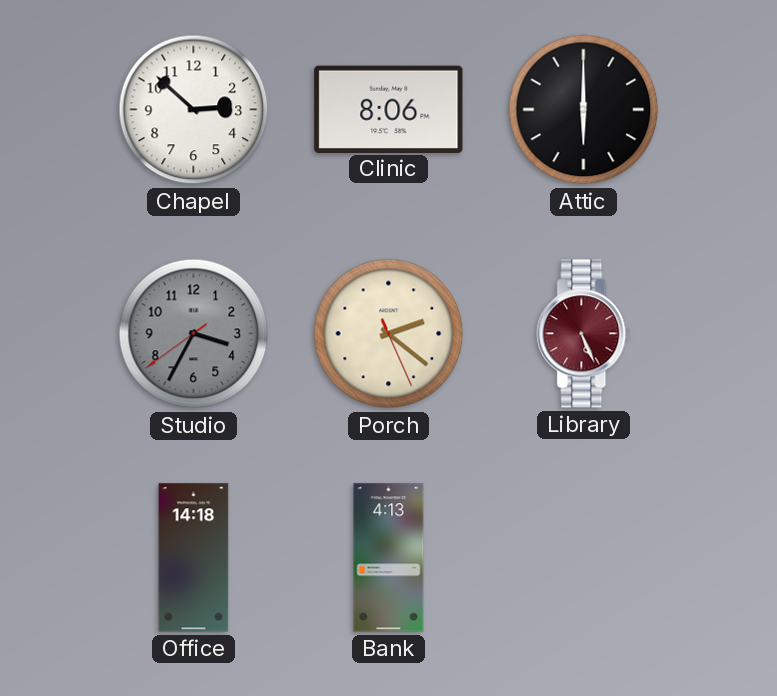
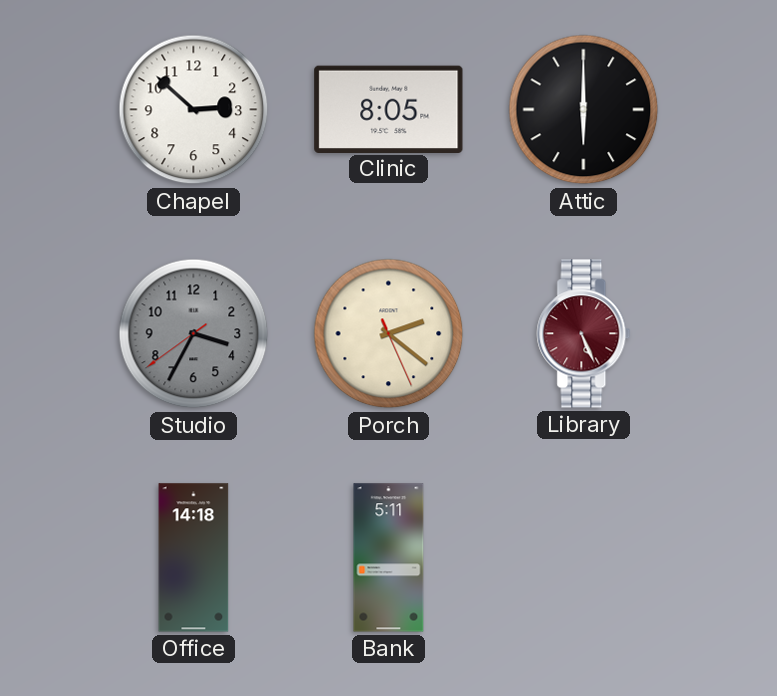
Clinic: 8:06 -> 8:05 (389, 109)
Bank: 4:13 -> 5:11 (389, 558)
